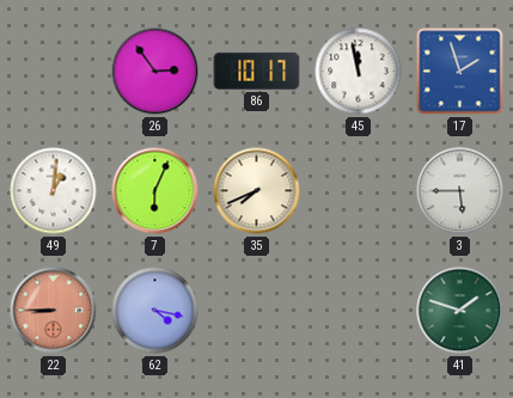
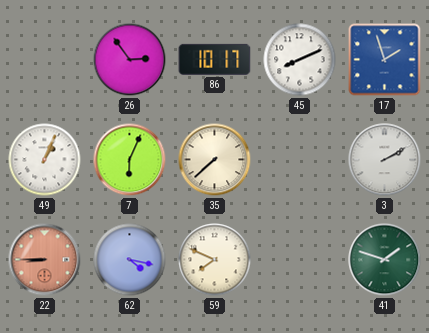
45: 11:58 -> 8:11 (300, 60)
49: 1:01 -> 1:04 (45, 160)
35: 7:41 -> 7:38 (215, 160)
3: 5:45 -> 2:10 (385, 160)
59: none -> 7:49 (215, 260)
